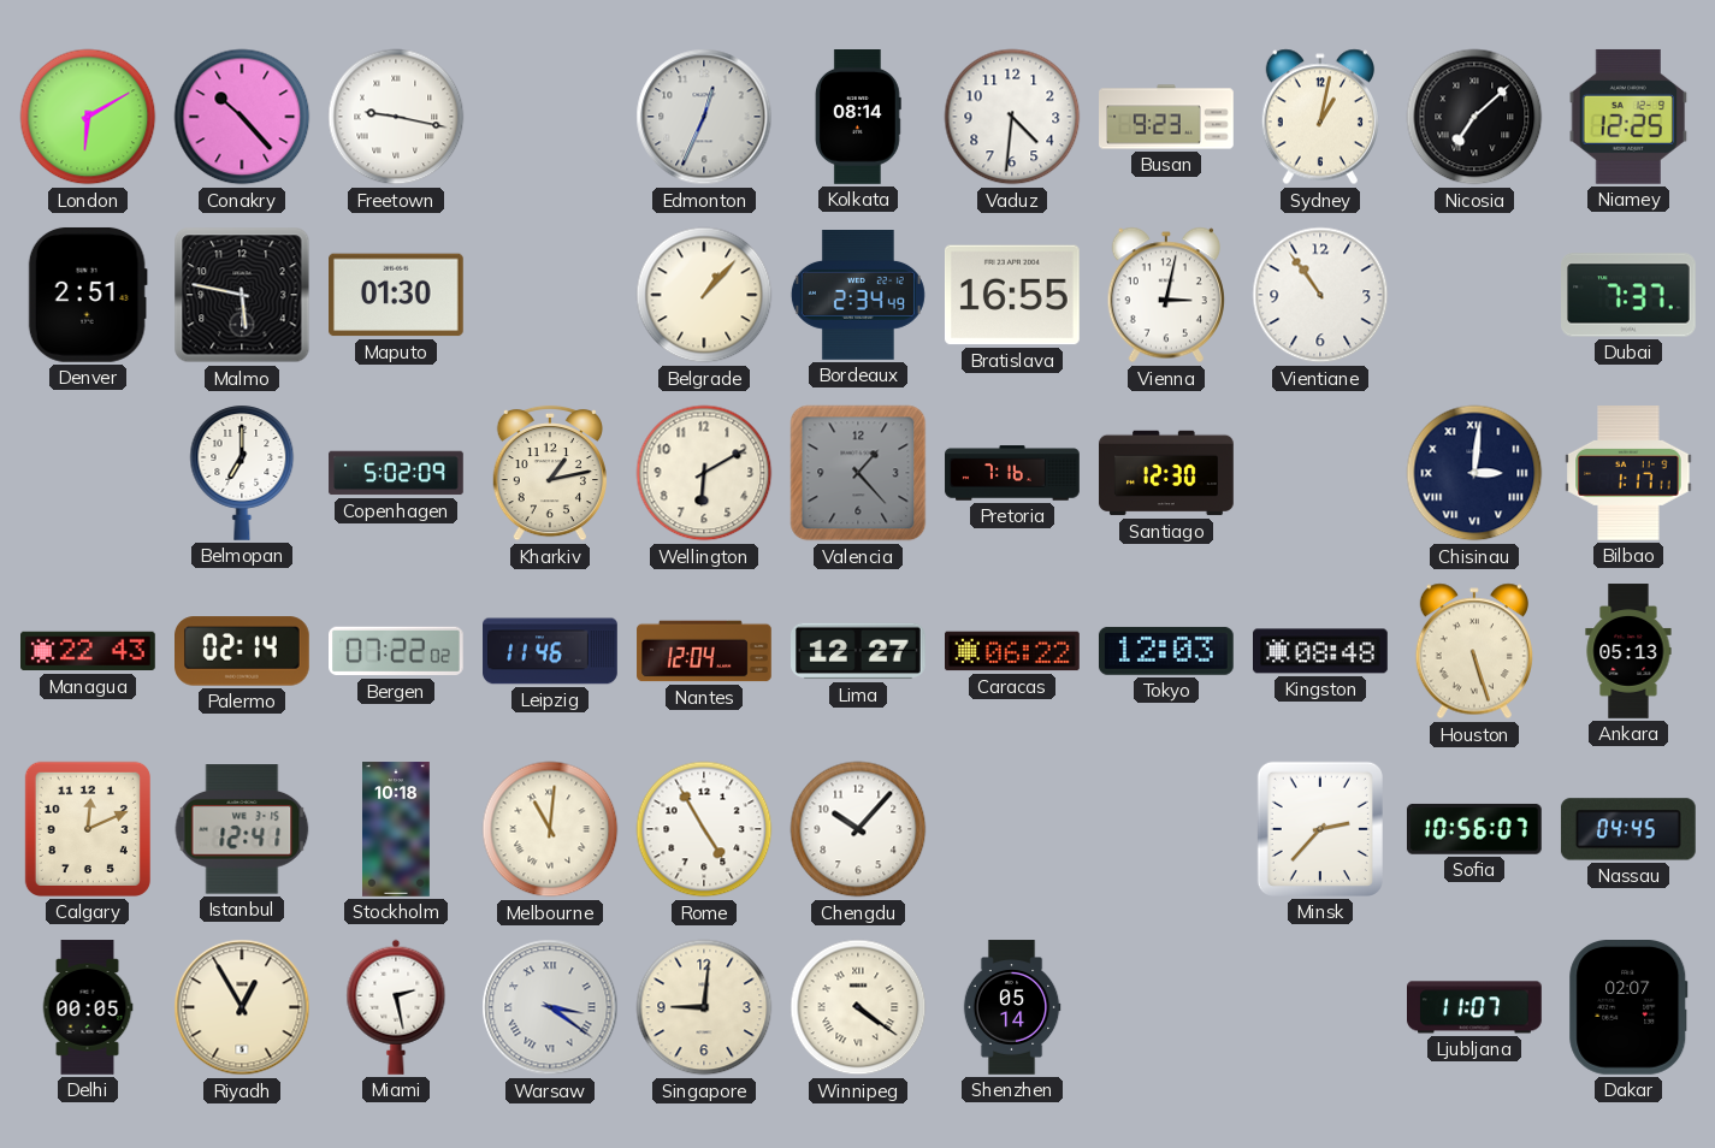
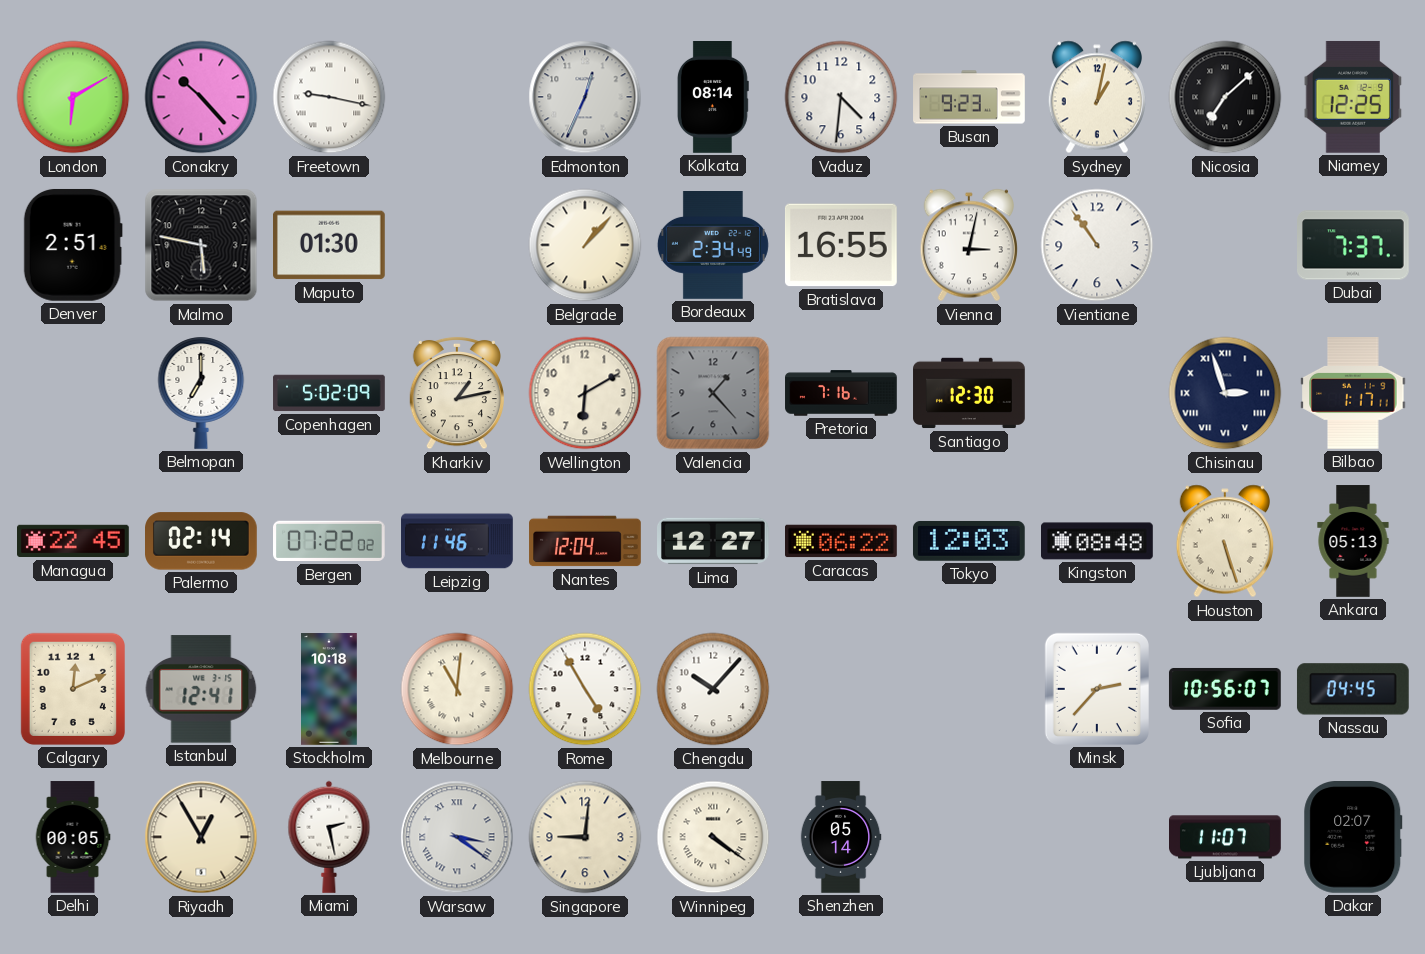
Chisinau: 3:01 -> 2:57 (1225, 393)
Managua: 22:43 -> 22:45 (74, 541)
